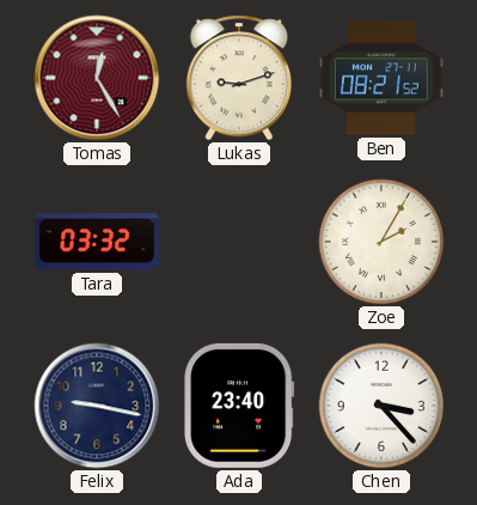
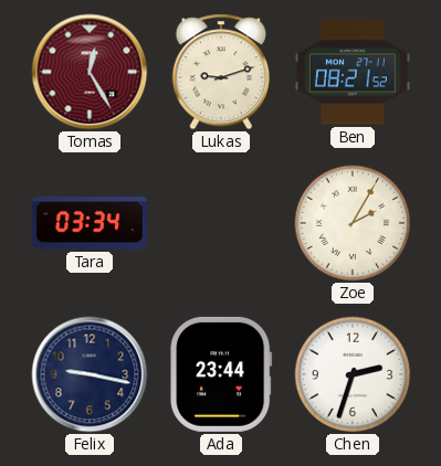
Tara: 03:32 -> 03:34 (90, 224)
Ada: 23:40 -> 23:44 (221, 374)
Chen: 3:23 -> 2:33 (353, 374)
